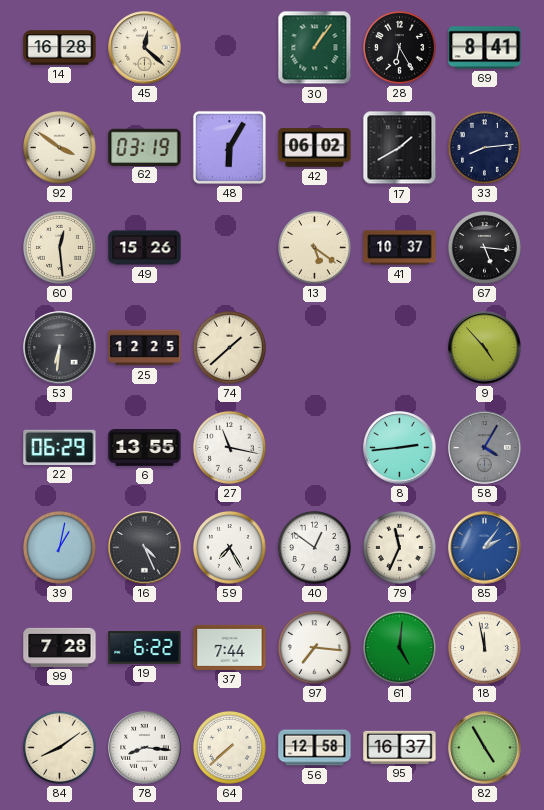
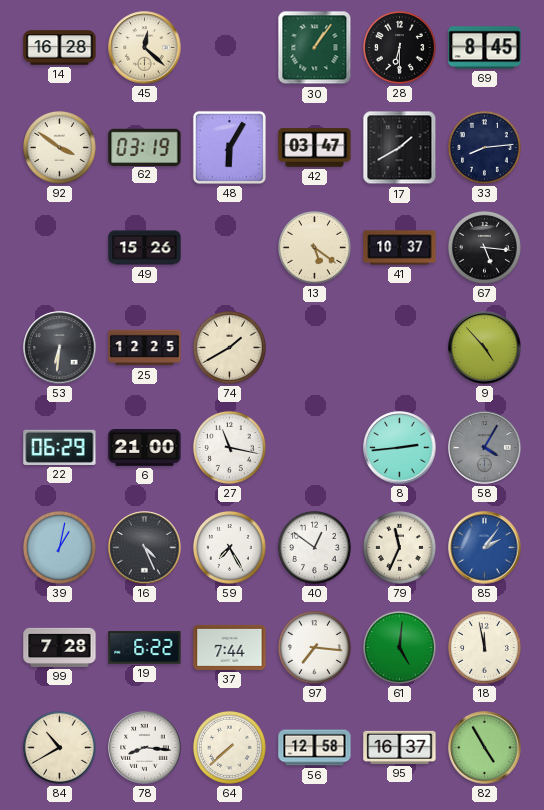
28: 6:25 -> 6:30 (399, 47)
69: 8:41 -> 8:45 (485, 48)
42: 06:02 -> 03:47 (315, 148)
60: 12:29 -> none (59, 247)
74: 1:38 -> 1:40 (229, 347)
6: 13:55 -> 21:00 (145, 448)
84: 8:09 -> 10:40 (59, 747)
